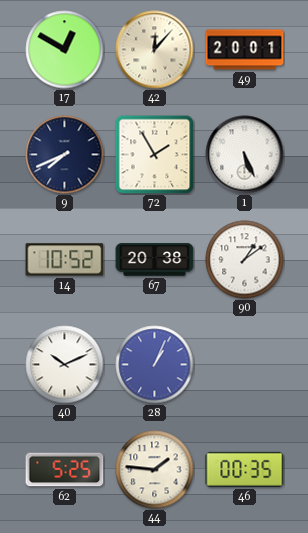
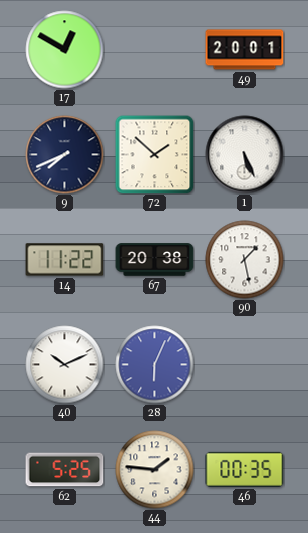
42: 12:07 -> none (155, 50)
72: 1:55 -> 1:52 (155, 155)
14: 10:52 -> 11:22 (65, 260)
90: 1:09 -> 1:28 (245, 260)
28: 1:04 -> 6:04 (155, 365)
